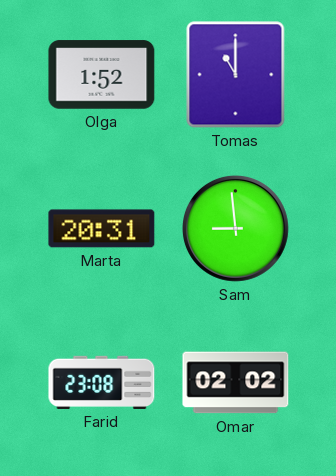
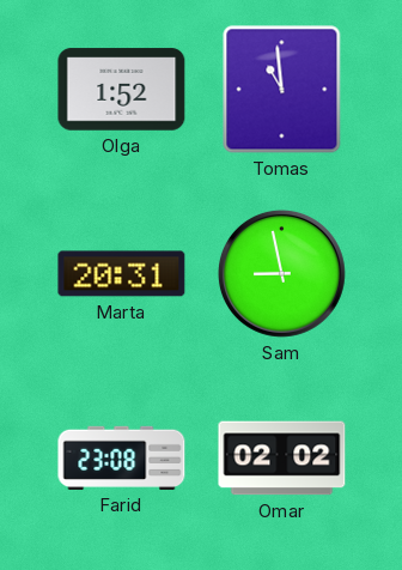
Tomas: 11:00 -> 10:59 (282, 90)
Sam: 8:59 -> 8:58 (281, 273)
